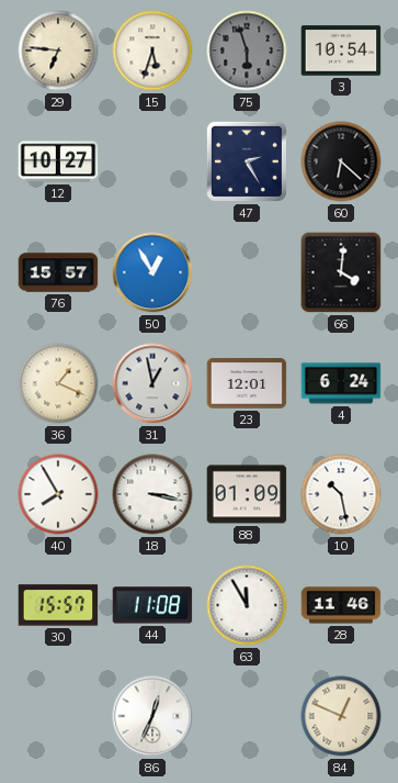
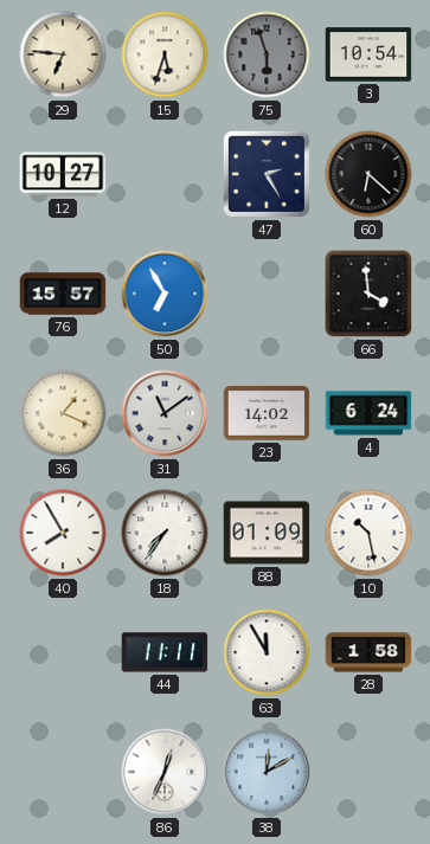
50: 12:55 -> 6:55 (165, 294)
66: 4:01 -> 3:59 (368, 294)
31: 12:58 -> 11:09 (165, 413)
23: 12:01 -> 14:02 (267, 414)
18: 3:17 -> 7:36 (165, 533)
30: 15:57 -> none (58, 605)
44: 11:08 -> 11:11 (165, 652)
28: 11:46 -> 1:58 (368, 652)
38: none -> 12:10 (267, 772)
84: 12:49 -> none (341, 716)
